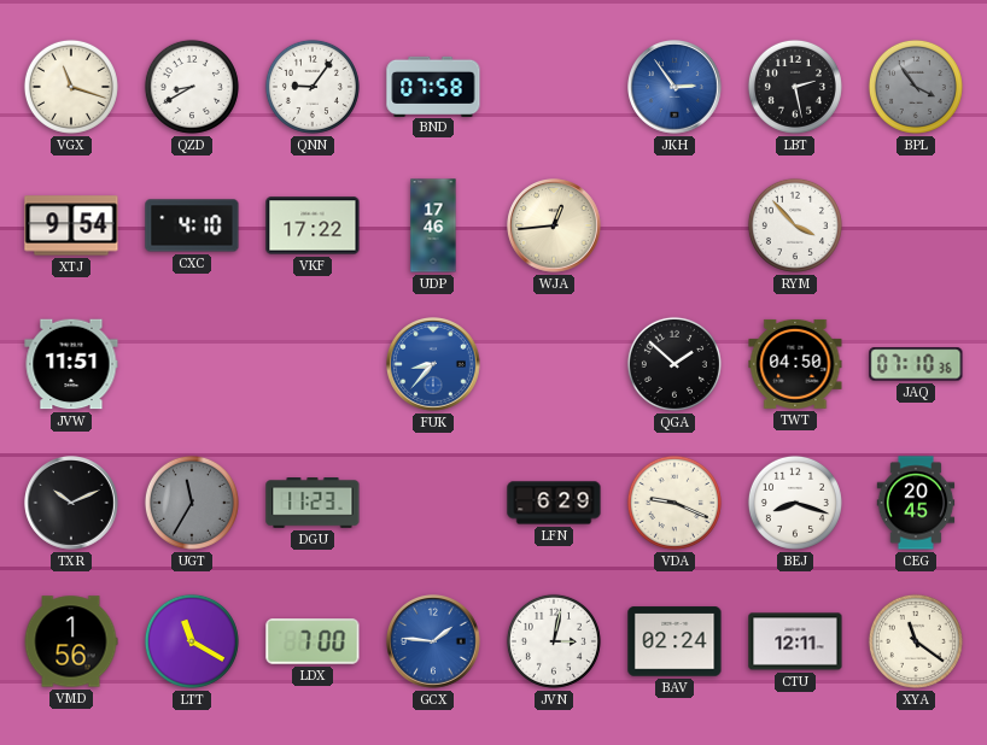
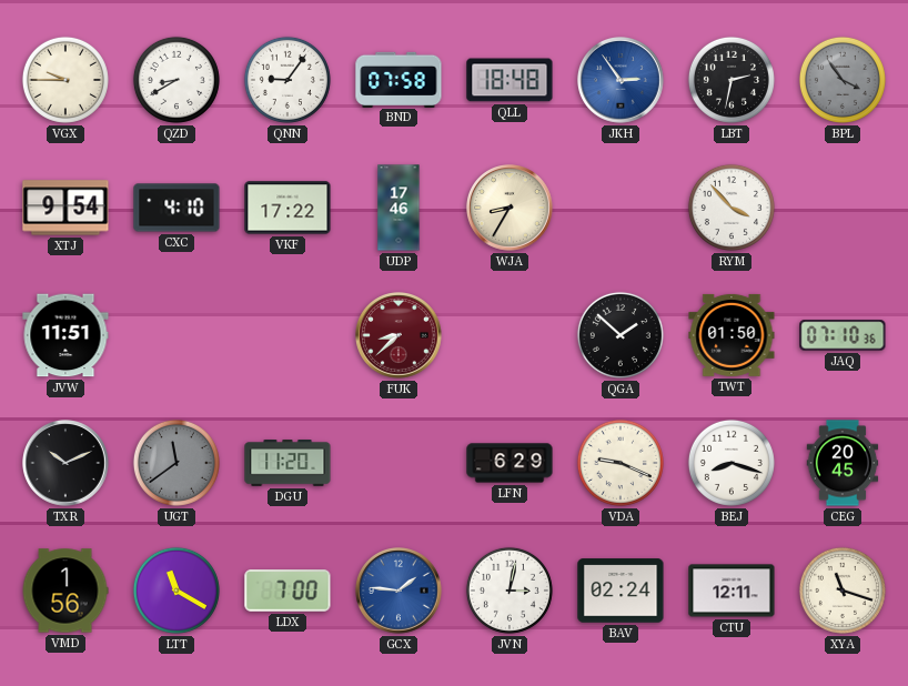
VGX: 11:18 -> 9:45 (65, 80)
QLL: none -> 18:48 (510, 80)
LBT: 2:28 -> 2:32 (732, 80)
WJA: 12:44 -> 8:35 (511, 209)
FUK: 8:37 -> 8:38 (400, 336)
FUK dial: blue -> burgundy (400, 336)
TWT: 04:50 -> 01:50 (732, 335)
UGT: 11:35 -> 11:39 (176, 463)
DGU: 11:23 -> 11:20 (287, 464)
XYA: 11:21 -> 11:18 (843, 591)
